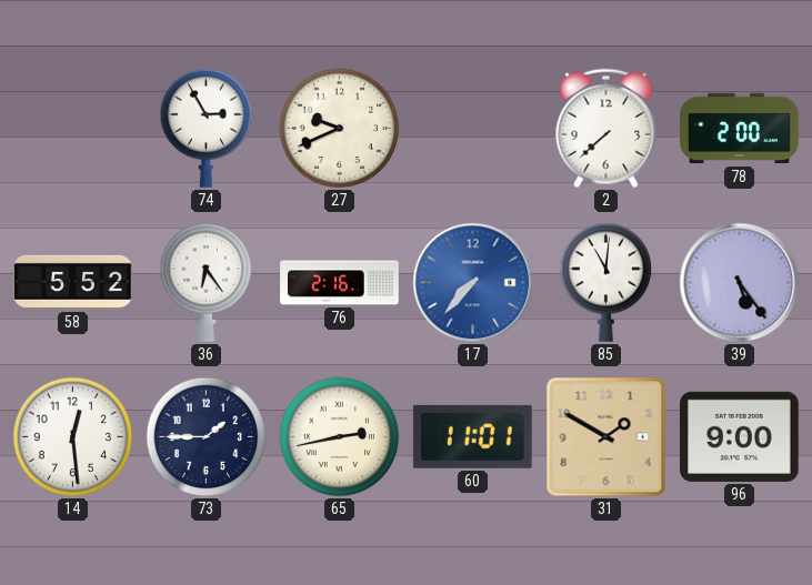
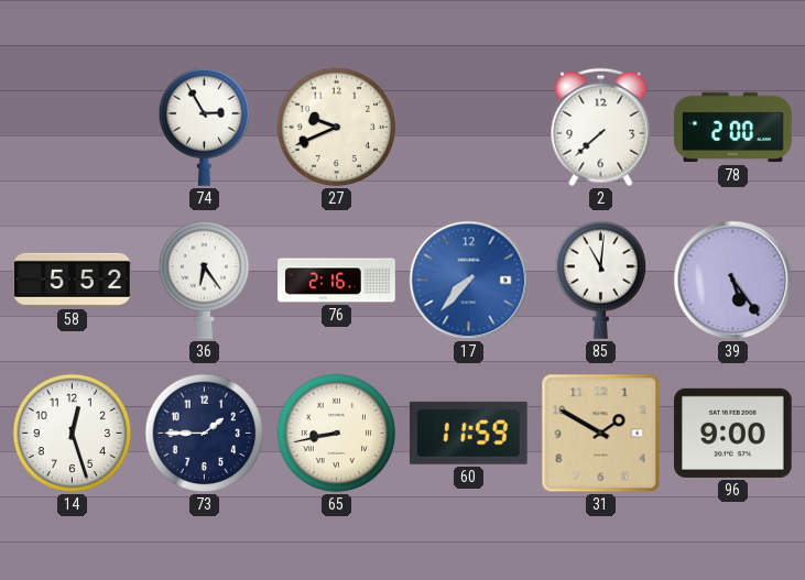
14: 12:29 -> 12:27 (73, 434)
65: 2:43 -> 8:43 (337, 434)
60: 11:01 -> 11:59 (468, 433)
